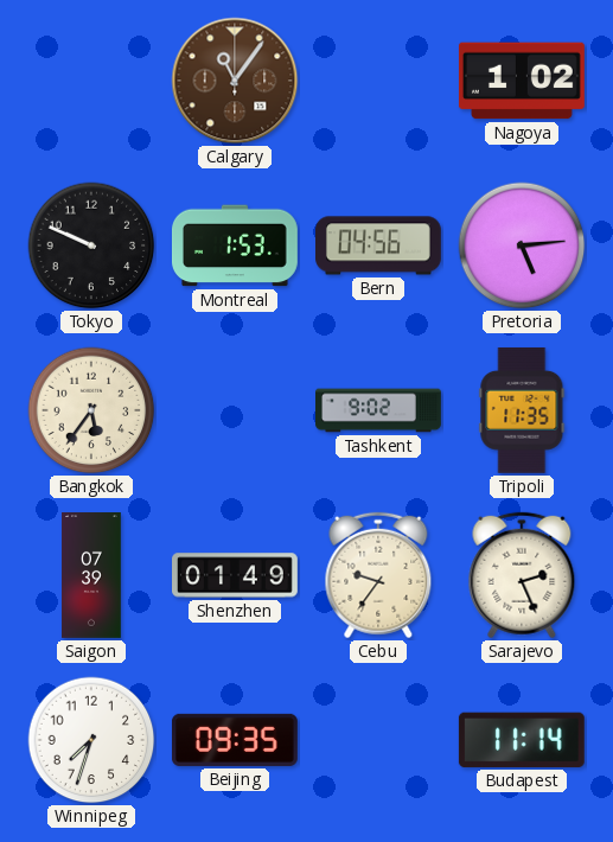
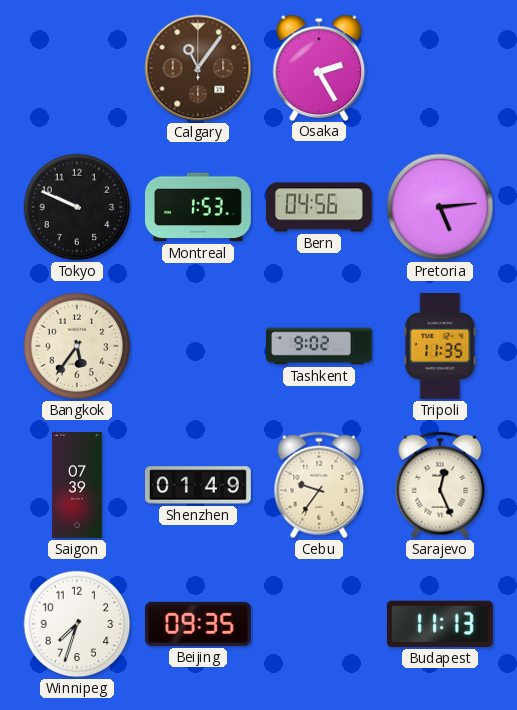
Osaka: none -> 2:25 (319, 67)
Nagoya: 1:02 -> none (522, 81)
Sarajevo: 2:26 -> 12:26 (440, 485)
Budapest: 11:14 -> 11:13 (440, 624)
